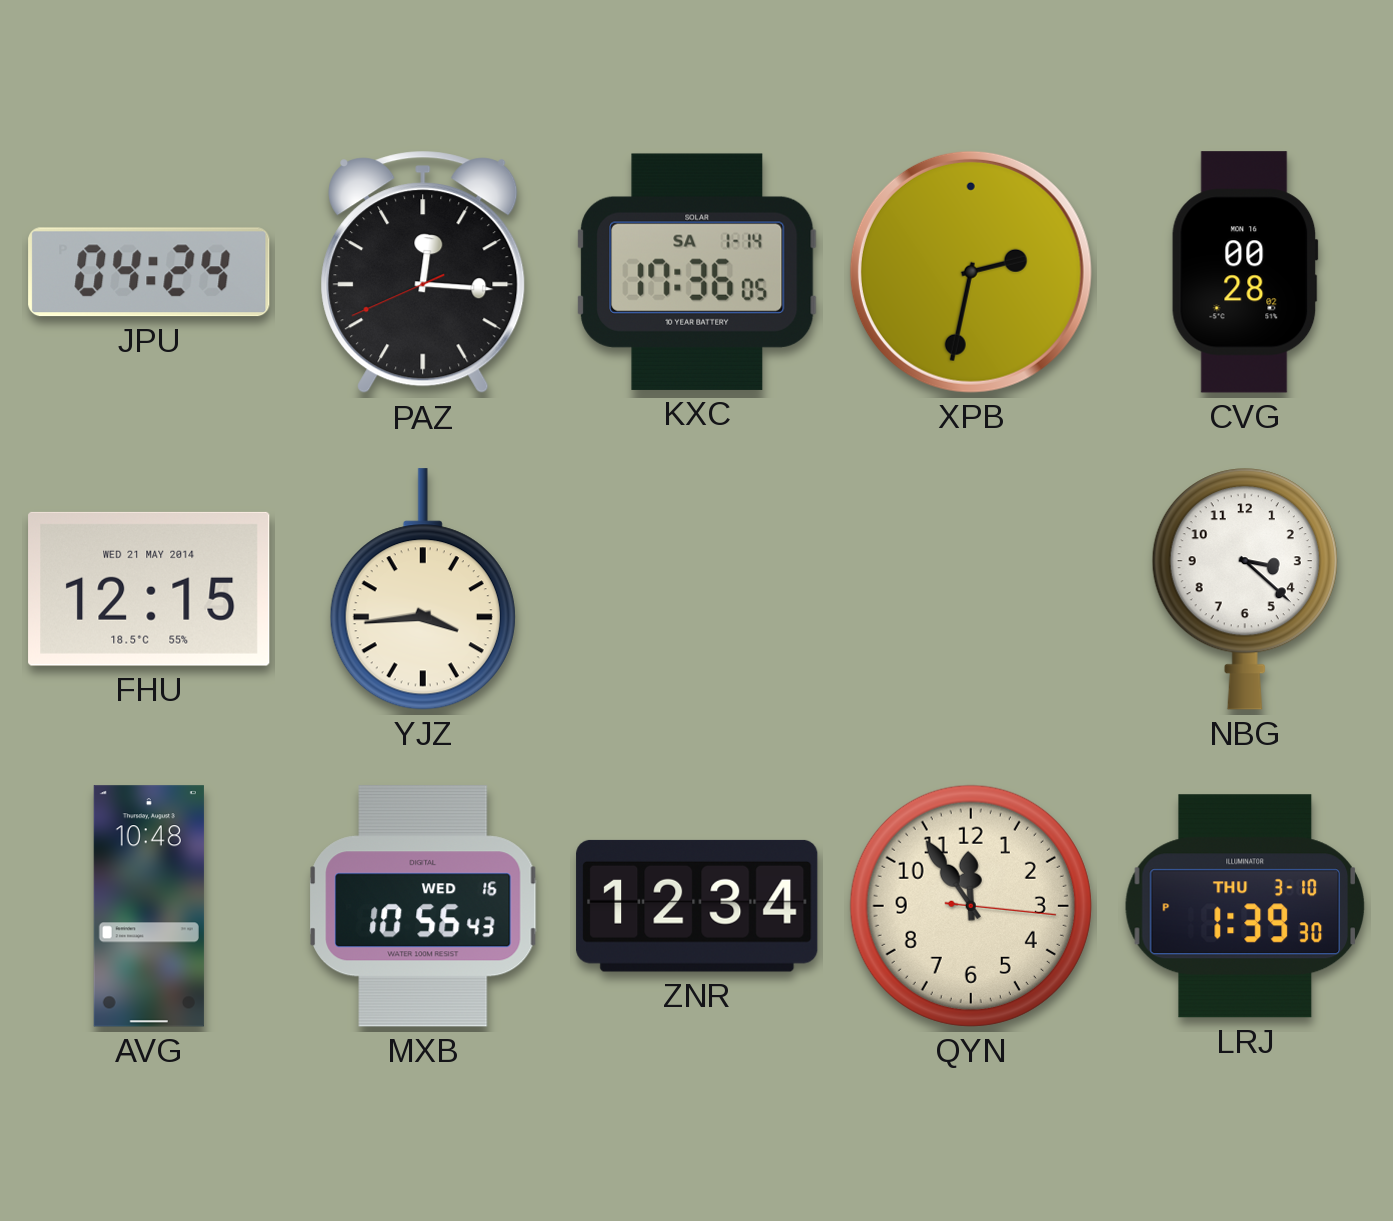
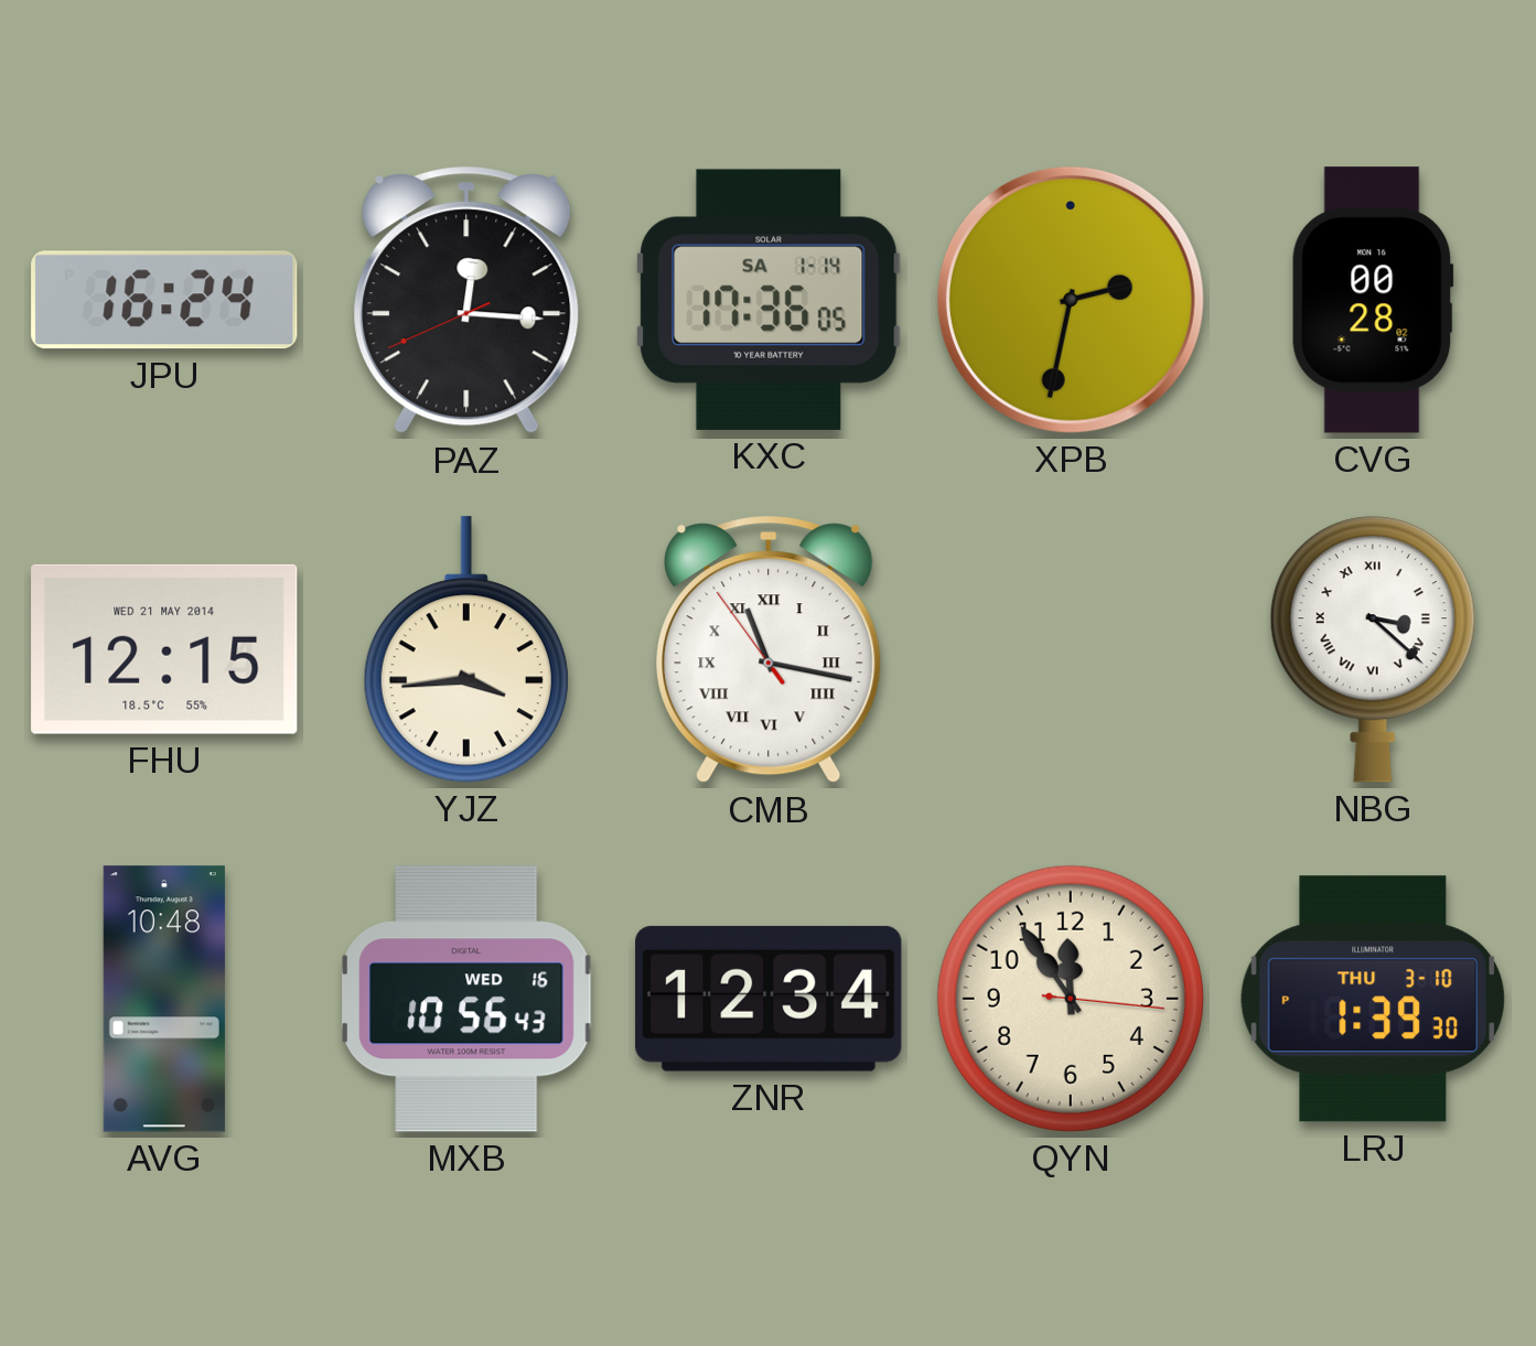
JPU: 04:24 -> 16:24 (164, 300)
CMB: none -> 11:16 (769, 649)
NBG numerals: Arabic -> Roman (1373, 649)
